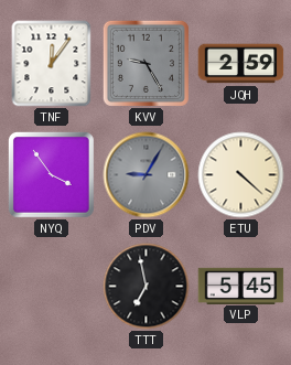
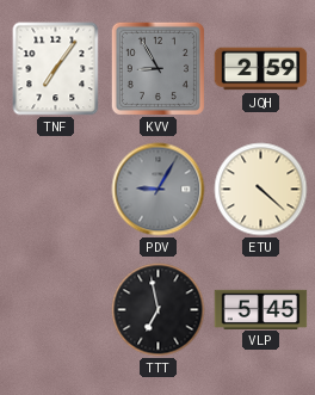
TNF: 12:06 -> 7:06 (56, 69)
KVV: 9:25 -> 8:55 (157, 68)
NYQ: 3:54 -> none (52, 175)
